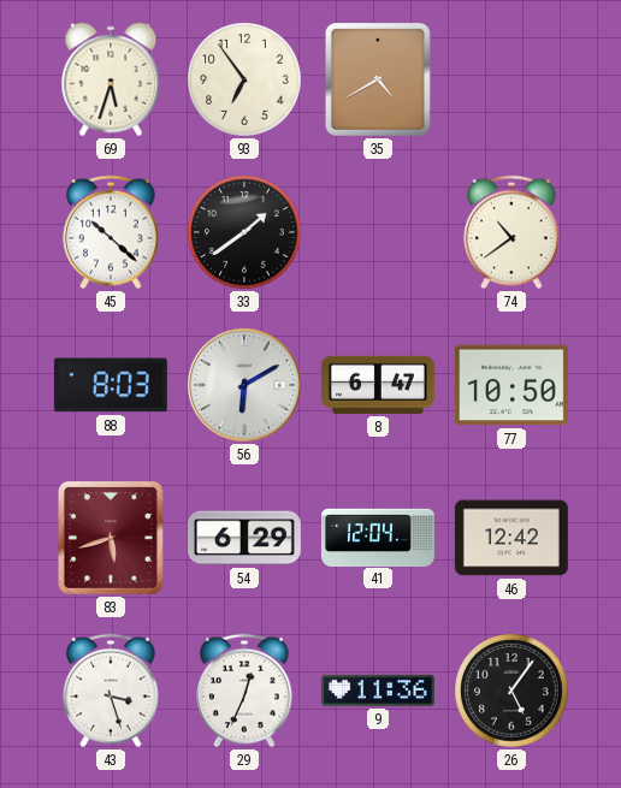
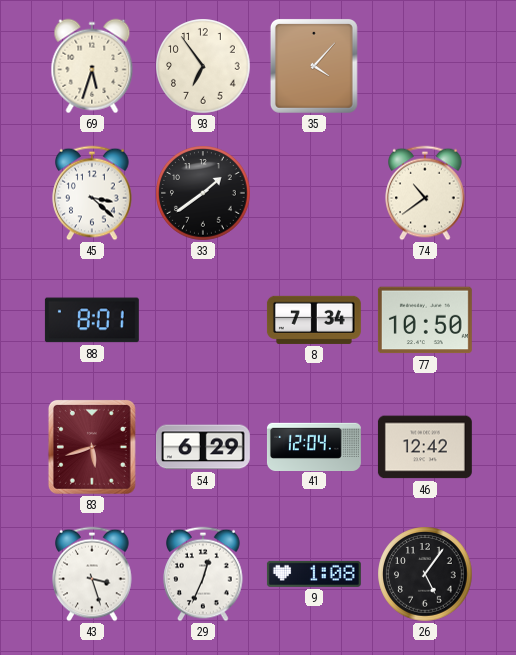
35: 4:40 -> 4:07 (314, 66)
45: 10:22 -> 3:22 (92, 193)
88: 8:03 -> 8:01 (92, 320)
56: 6:10 -> none (244, 385)
8: 6:47 -> 7:34 (314, 320)
9: 11:36 -> 1:08 (314, 574)
